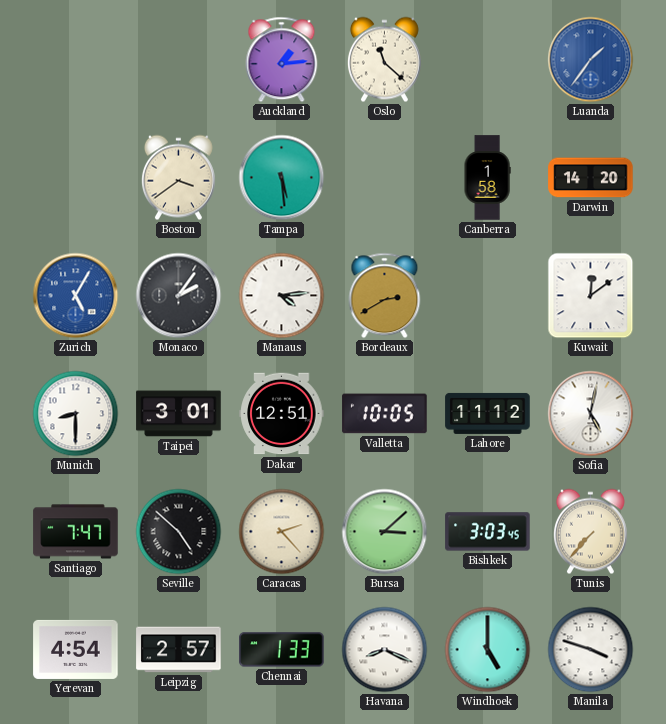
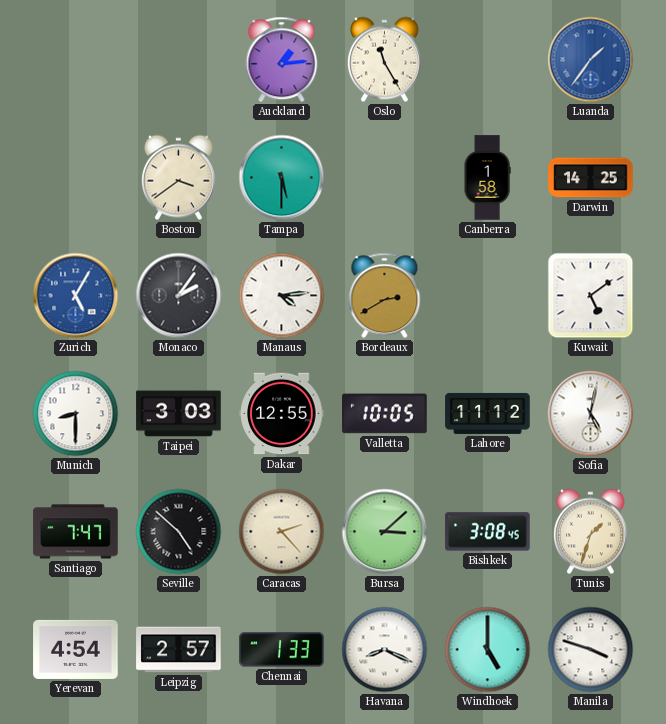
Oslo: 11:22 -> 11:25 (384, 60)
Tampa: 5:29 -> 5:30 (282, 178)
Darwin: 14:20 -> 14:25 (591, 178)
Kuwait: 12:09 -> 5:09 (591, 296)
Taipei: 3:01 -> 3:03 (179, 414)
Dakar: 12:51 -> 12:55 (282, 414)
Bishkek: 3:03 -> 3:08 (488, 532)
Tunis: 7:37 -> 1:33 (590, 532)
